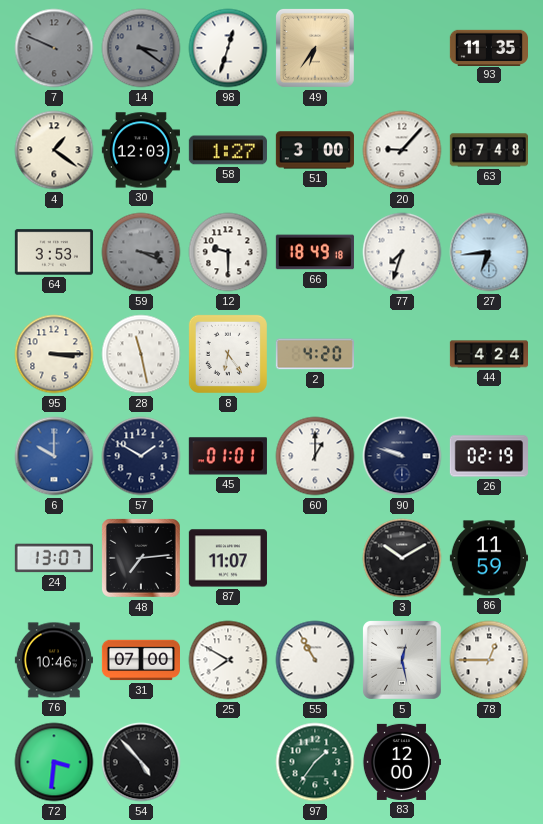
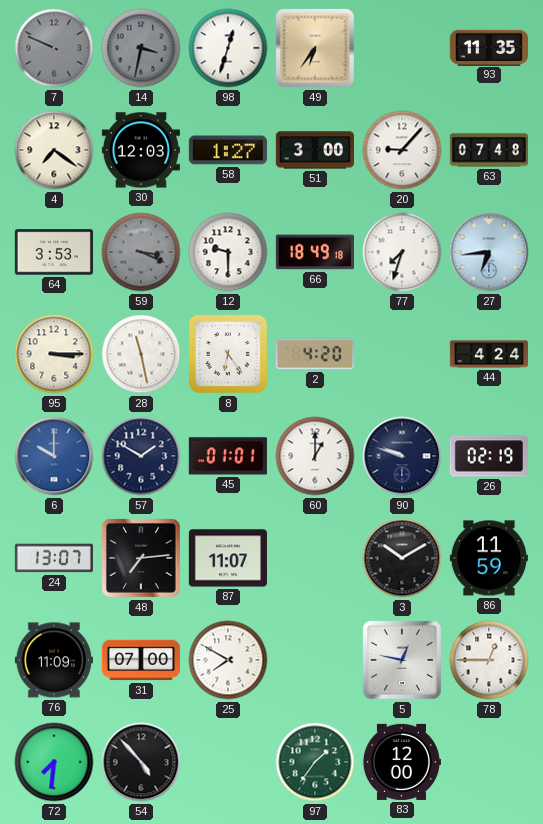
14: 3:21 -> 3:32 (141, 48)
4: 1:21 -> 7:21 (54, 150)
76: 10:46 -> 11:09 (54, 660)
55: 10:55 -> none (315, 660)
5: 12:28 -> 12:47 (402, 660)
72: 3:31 -> 7:31 (54, 762)
